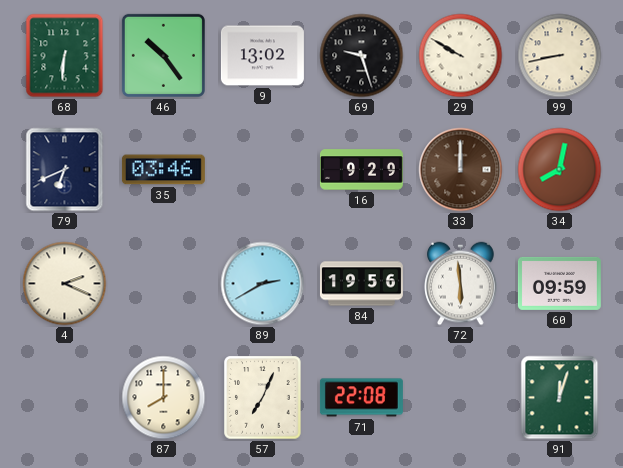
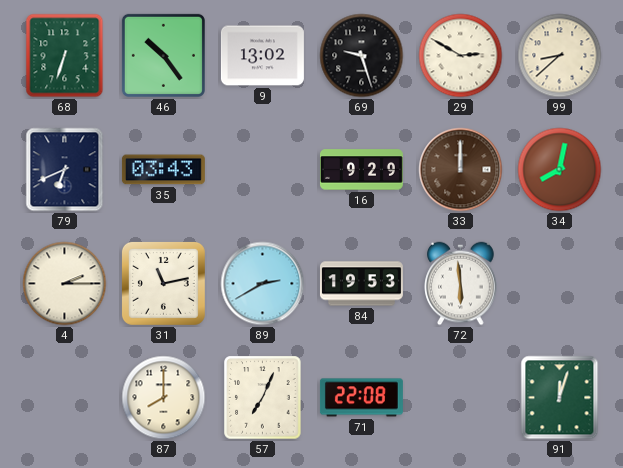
68: 6:31 -> 6:33 (65, 56)
29: 9:50 -> 2:50 (461, 56)
99: 8:43 -> 8:38 (560, 56)
35: 03:46 -> 03:43 (163, 170)
4: 2:19 -> 2:15 (65, 284)
31: none -> 11:13 (163, 283)
84: 19:56 -> 19:53 (361, 284)
60: 09:59 -> none (559, 283)
